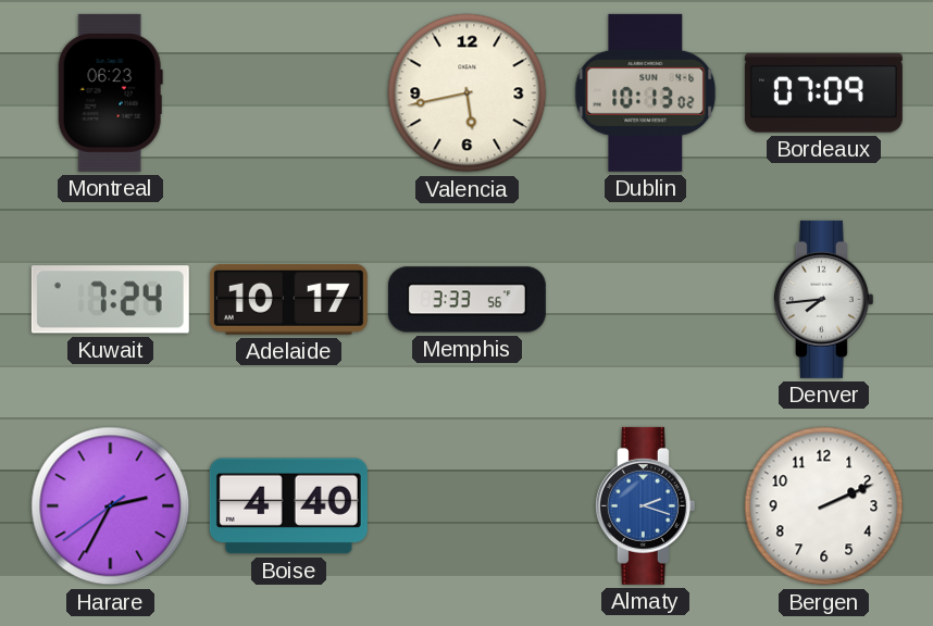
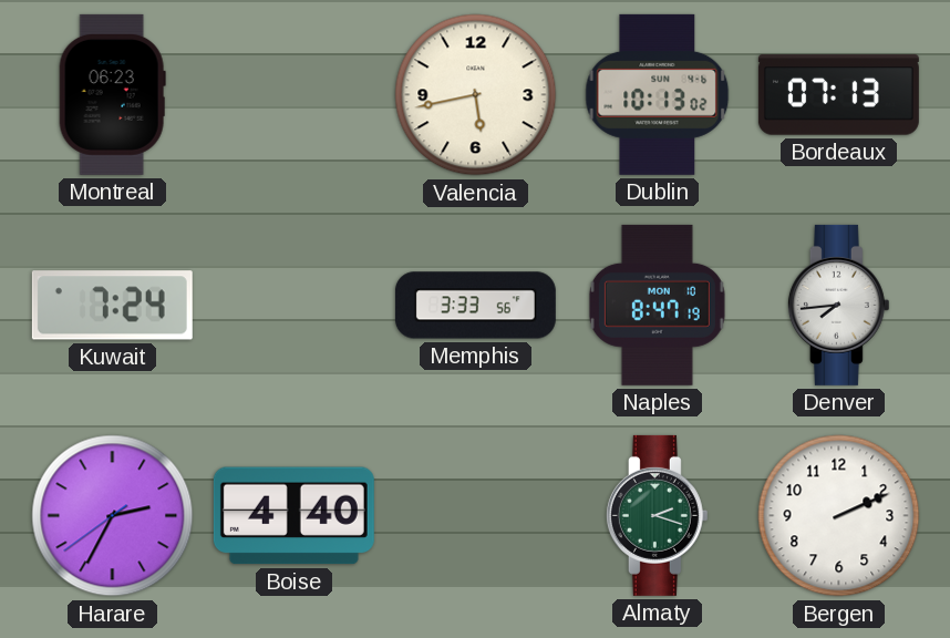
Bordeaux: 07:09 -> 07:13 (838, 95)
Adelaide: 10:17 -> none (288, 299)
Naples: none -> 8:47 (657, 305)
Almaty dial: blue -> green (657, 515)
